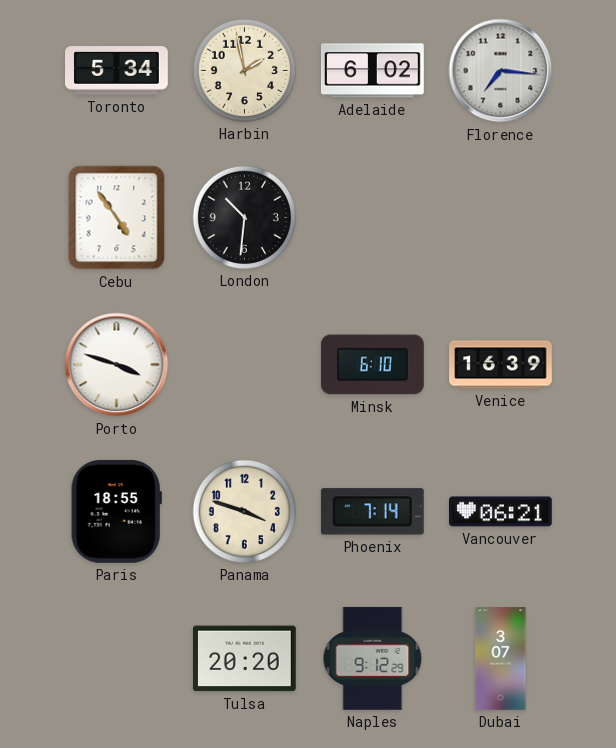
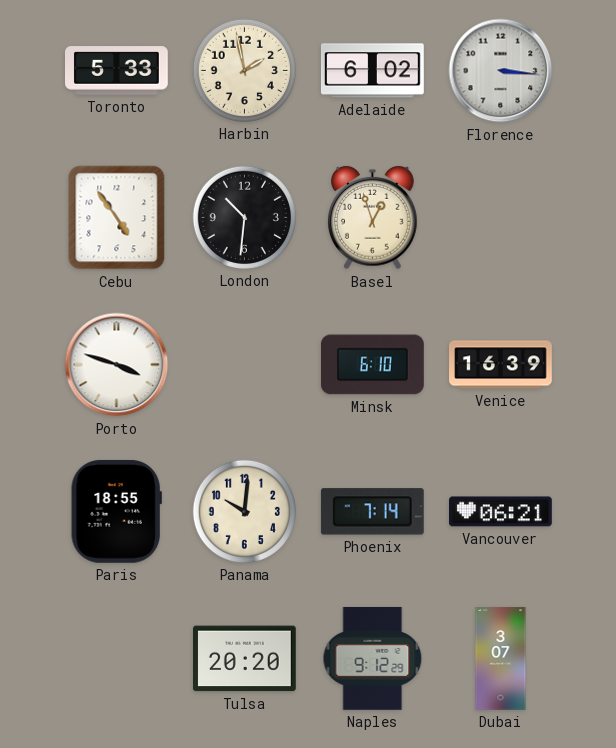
Toronto: 5:34 -> 5:33 (117, 71)
Florence: 7:16 -> 3:16 (501, 71)
Basel: none -> 12:57 (373, 218)
Panama: 3:48 -> 10:01 (244, 511)
